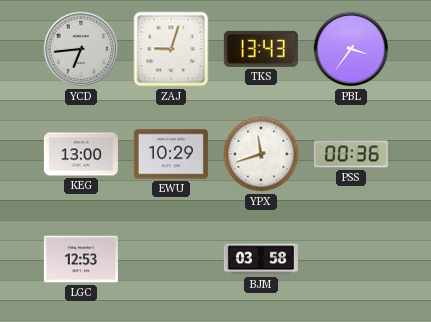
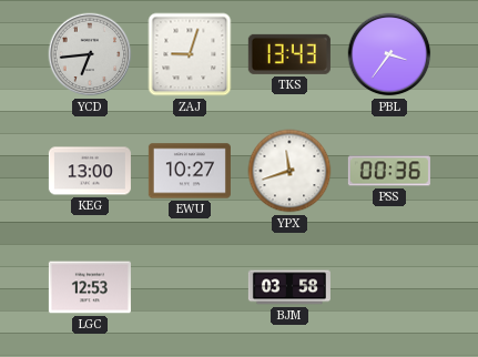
EWU: 10:29 -> 10:27 (190, 171)
